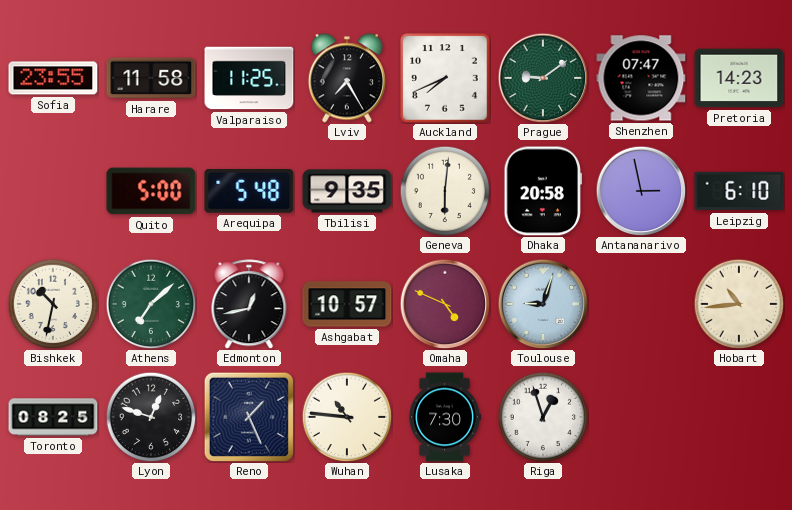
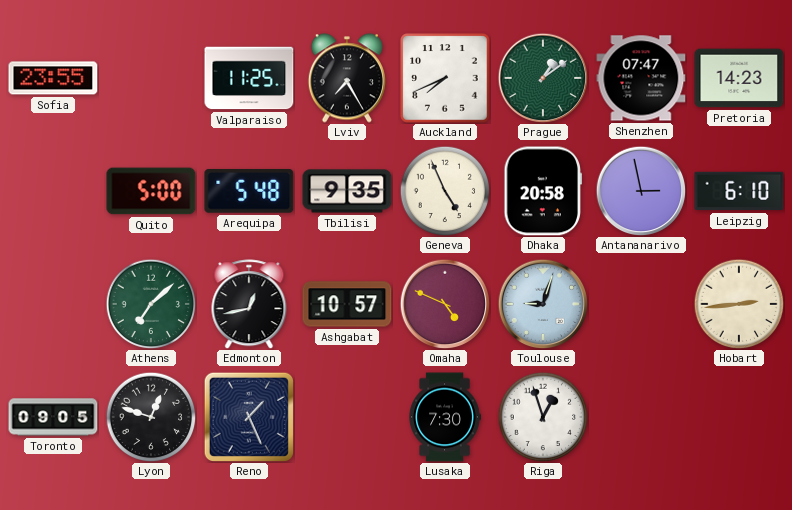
Harare: 11:58 -> none (151, 78)
Prague: 9:09 -> 1:09 (543, 78)
Geneva: 6:01 -> 4:56 (445, 191)
Bishkek: 10:32 -> none (53, 304)
Hobart: 10:44 -> 2:44 (739, 304)
Toronto: 08:25 -> 09:05 (53, 417)
Wuhan: 10:46 -> none (347, 417)
